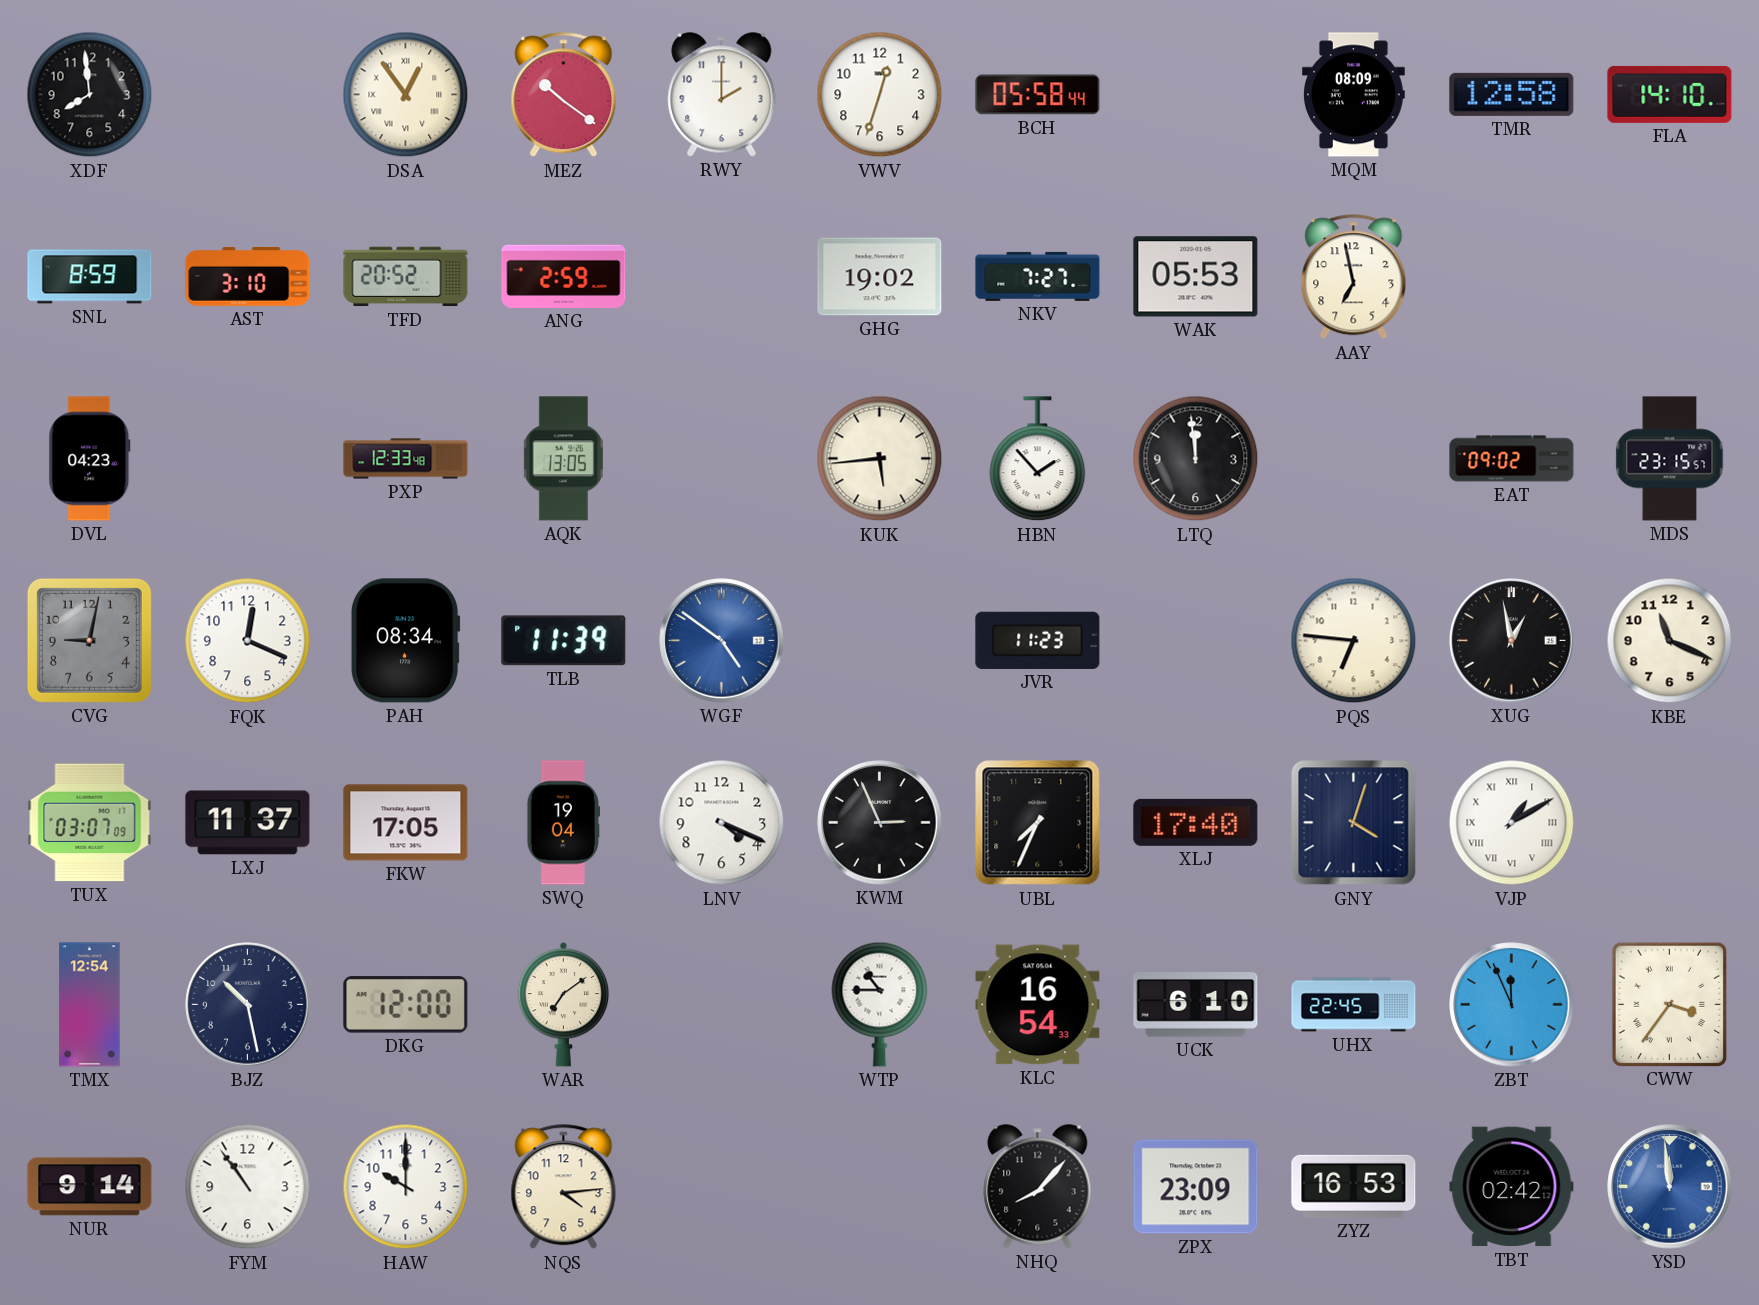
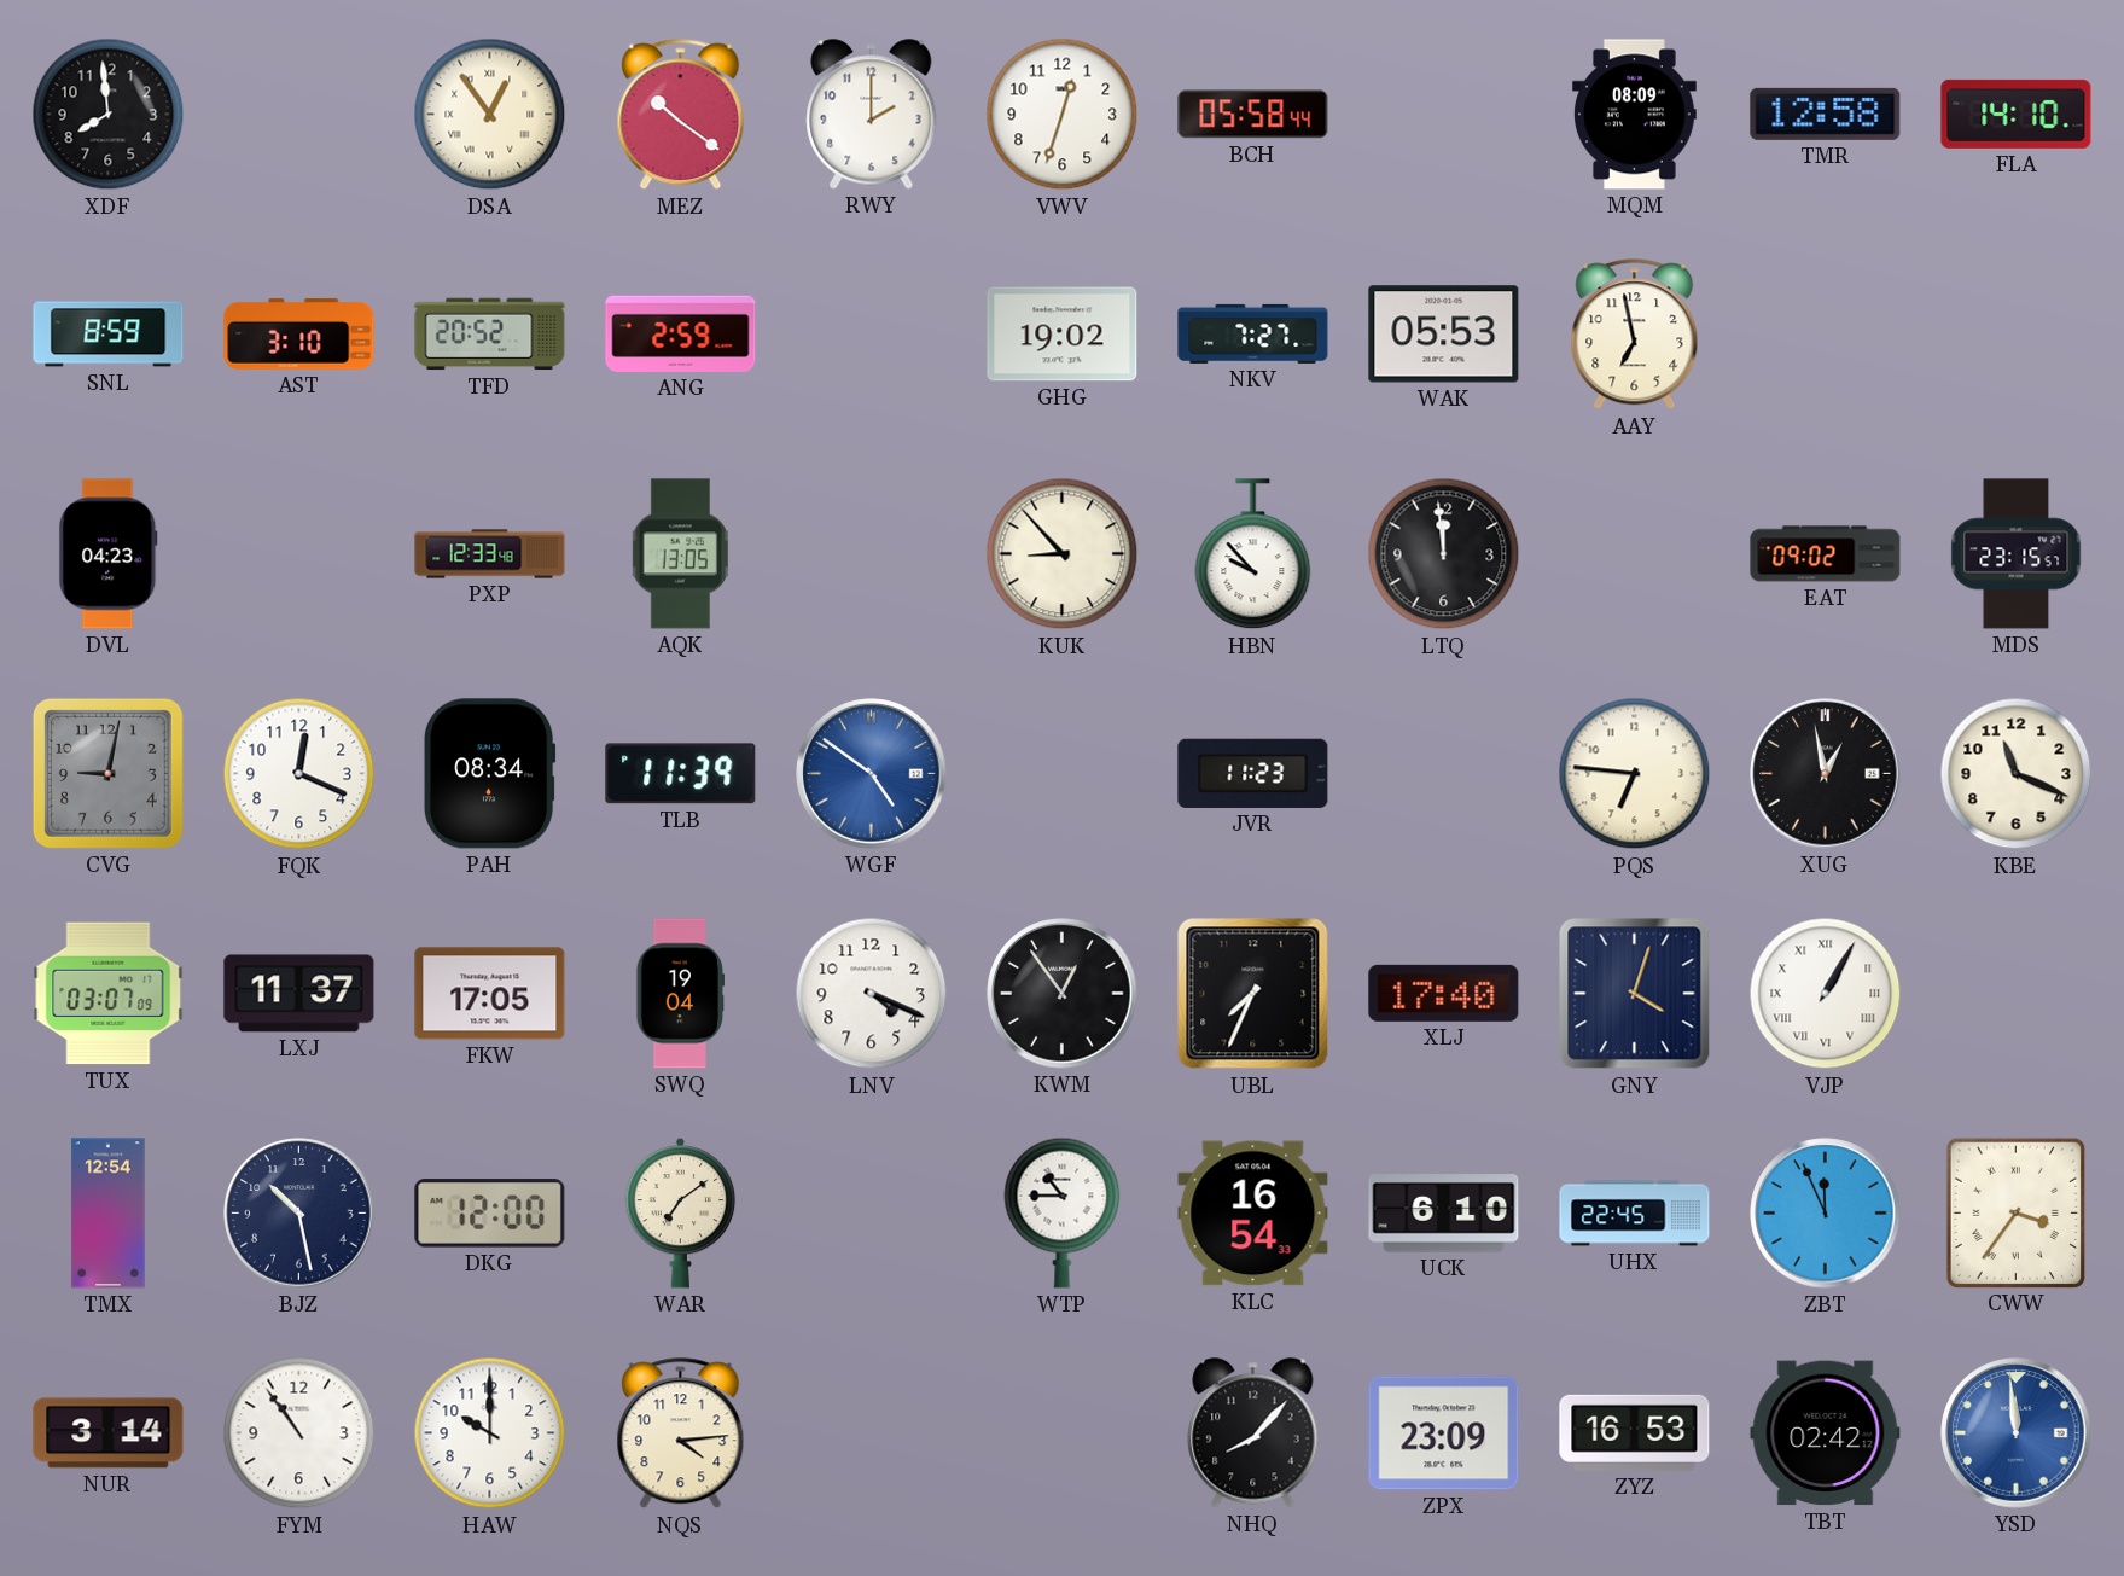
KUK: 5:44 -> 8:53 (1063, 554)
HBN: 1:53 -> 9:53 (1253, 554)
KWM: 2:56 -> 12:54 (1063, 994)
VJP: 1:10 -> 1:05 (1826, 994)
NUR: 9:14 -> 3:14 (109, 1433)
